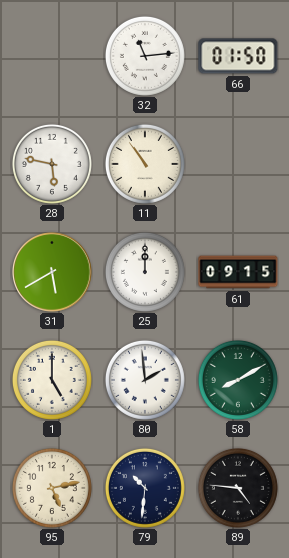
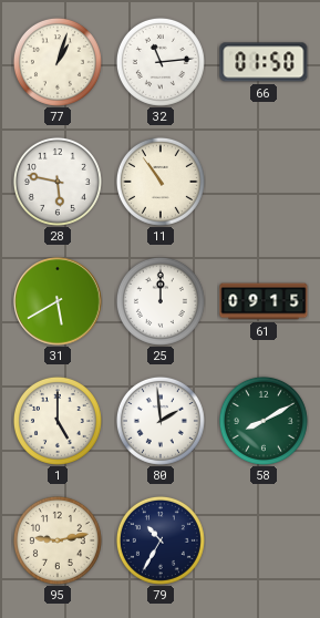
77: none -> 1:03 (58, 62)
95: 5:13 -> 9:13 (58, 540)
79: 10:31 -> 10:35 (161, 540)
89: 4:46 -> none (238, 488)
